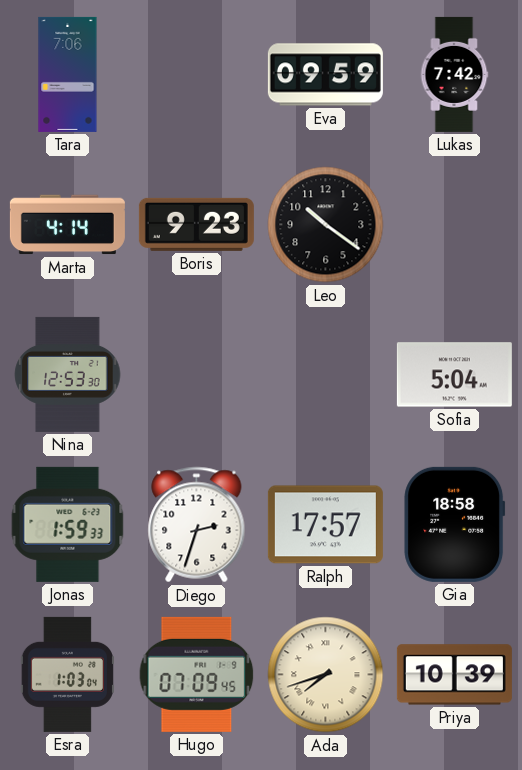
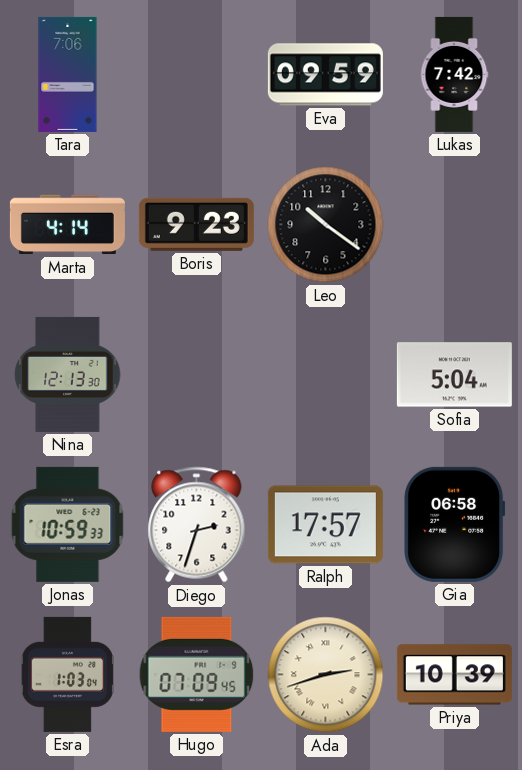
Nina: 12:53 -> 12:13 (68, 374)
Jonas: 1:59 -> 10:59 (68, 524)
Gia: 18:58 -> 06:58 (455, 524)
Ada: 7:42 -> 2:42 (326, 675)
